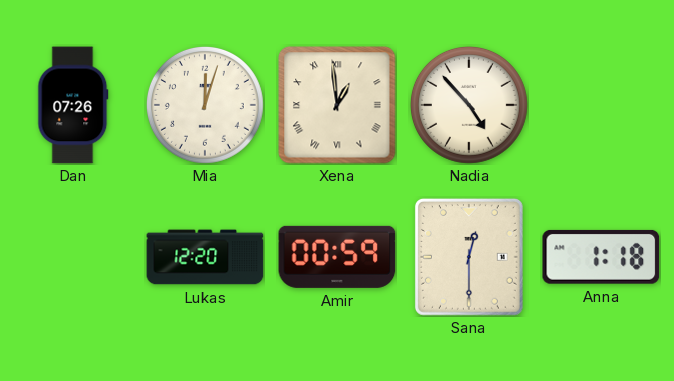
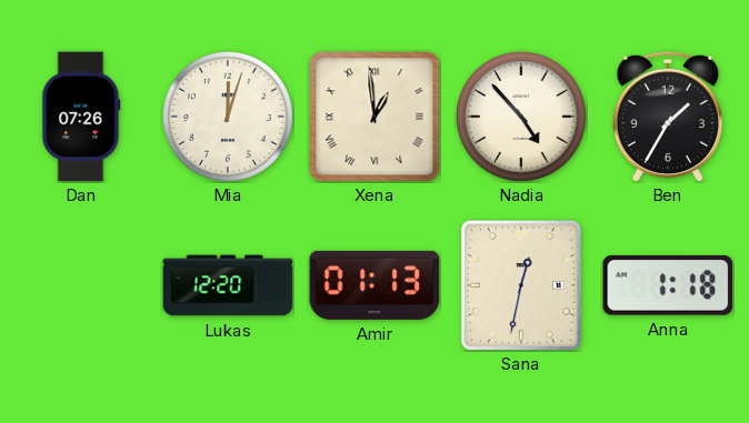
Ben: none -> 1:35 (668, 117)
Amir: 00:59 -> 01:13 (374, 285)
Sana: 12:30 -> 12:32 (521, 285)
